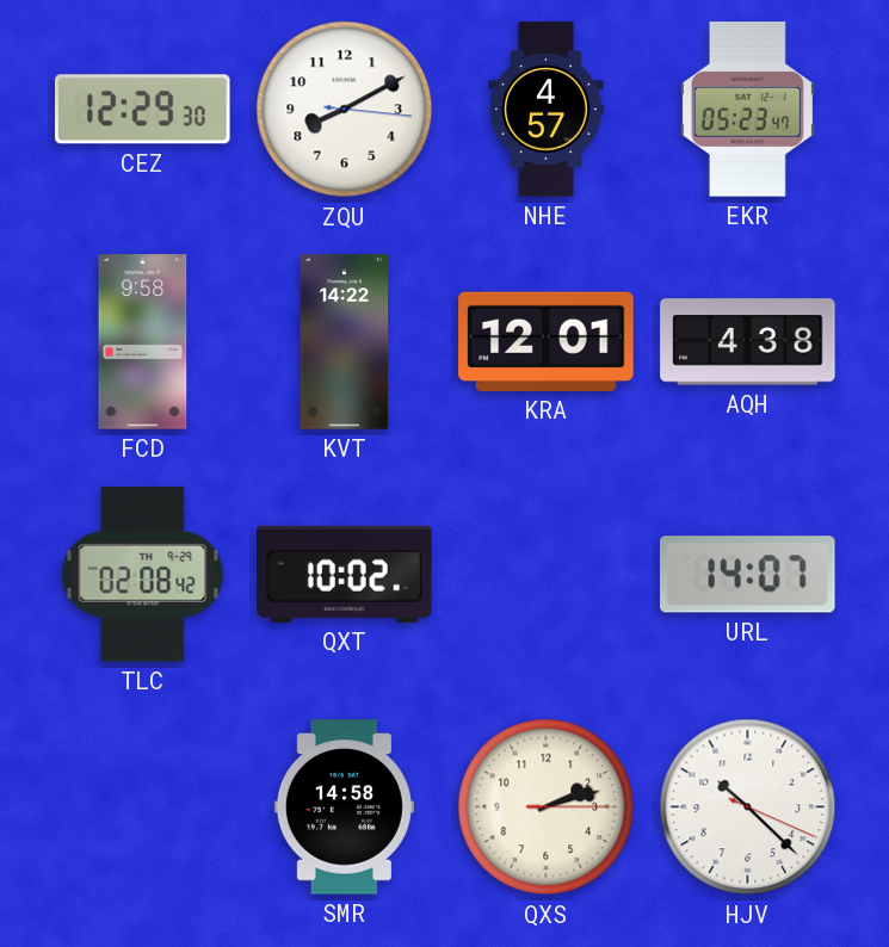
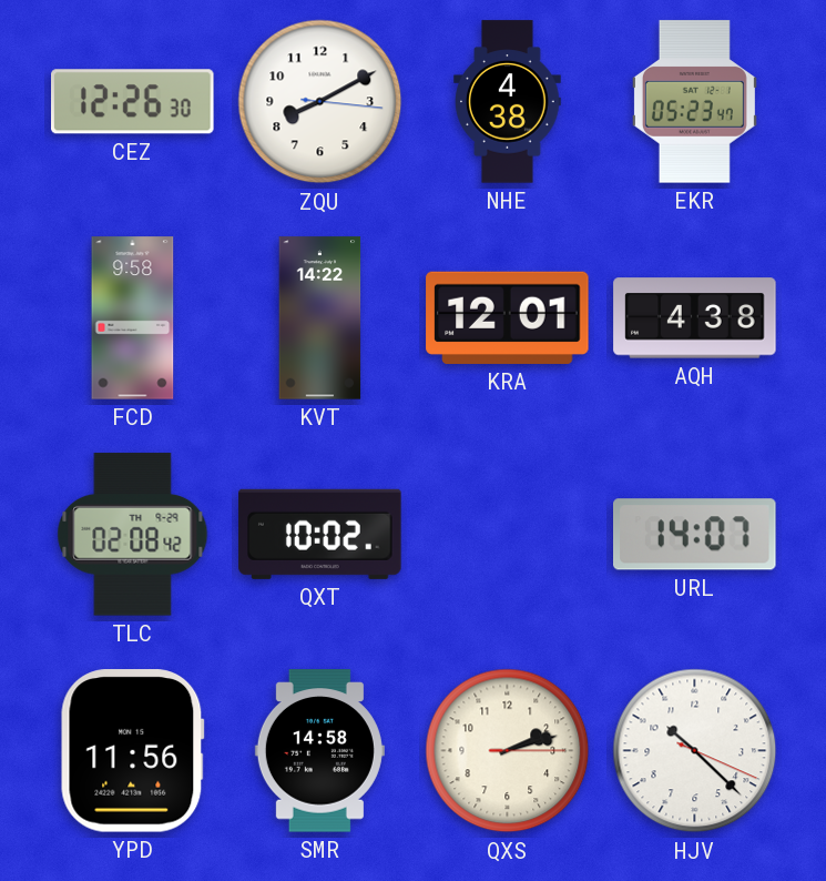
CEZ: 12:29 -> 12:26 (133, 102)
NHE: 4:57 -> 4:38 (508, 102)
YPD: none -> 11:56 (132, 751)
